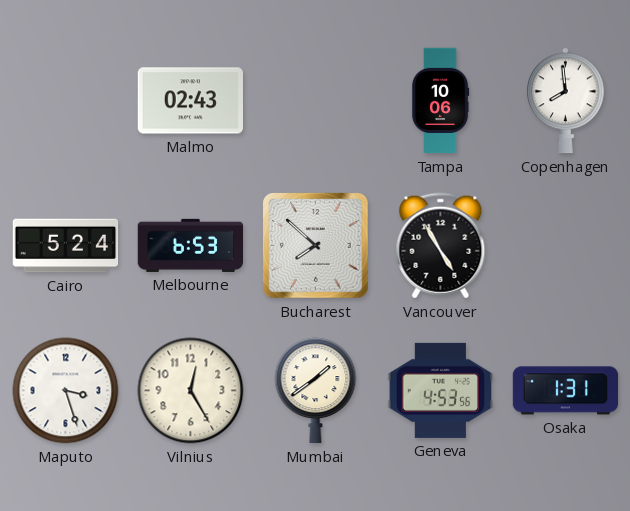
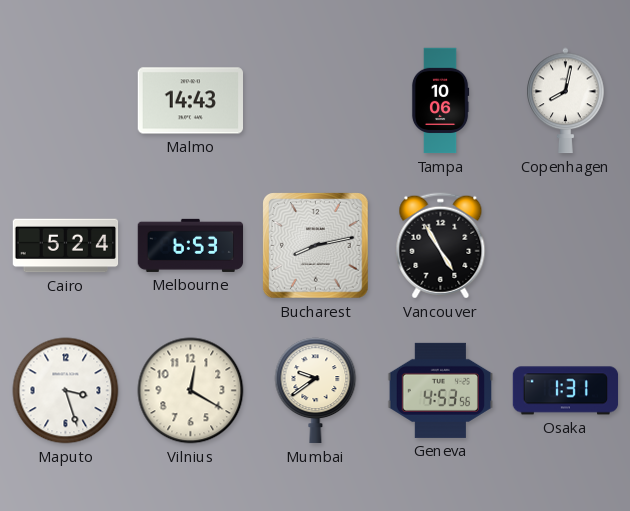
Malmo: 02:43 -> 14:43 (190, 101)
Copenhagen: 7:59 -> 8:02 (566, 101)
Bucharest: 7:52 -> 8:13 (316, 246)
Vilnius: 12:25 -> 12:20 (191, 391)
Mumbai: 1:39 -> 9:39 (316, 391)
